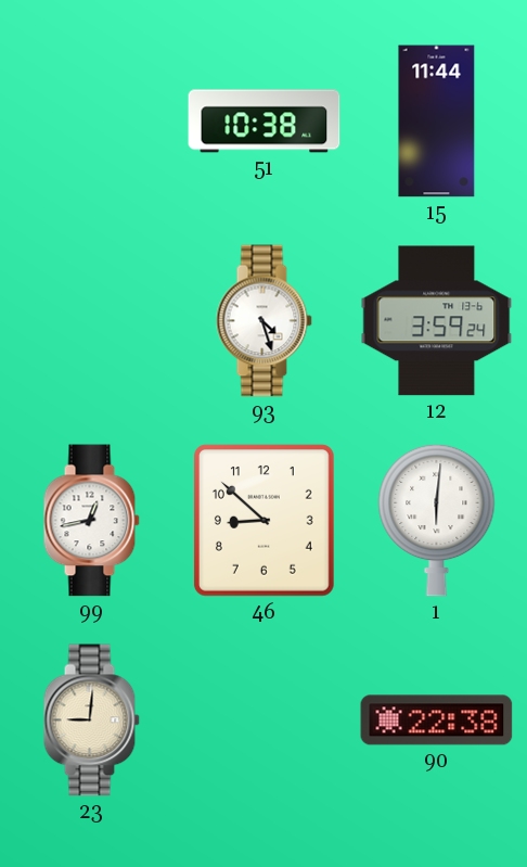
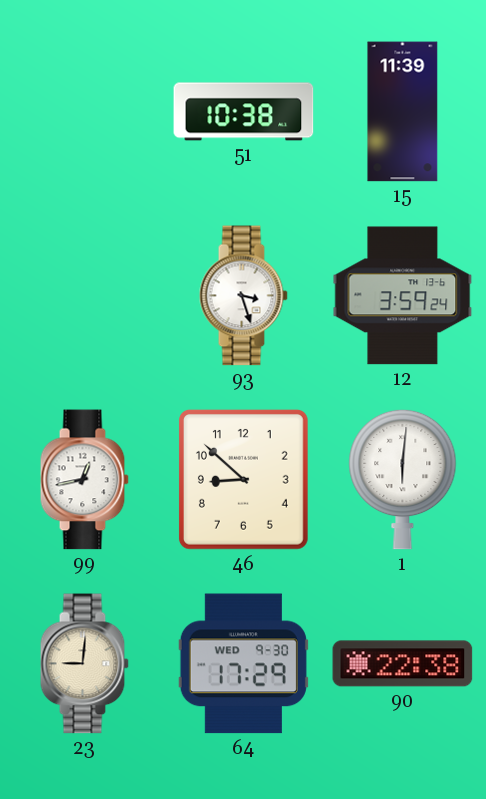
15: 11:44 -> 11:39 (403, 112)
93: 4:27 -> 3:27 (243, 296)
64: none -> 17:29 (243, 664)
